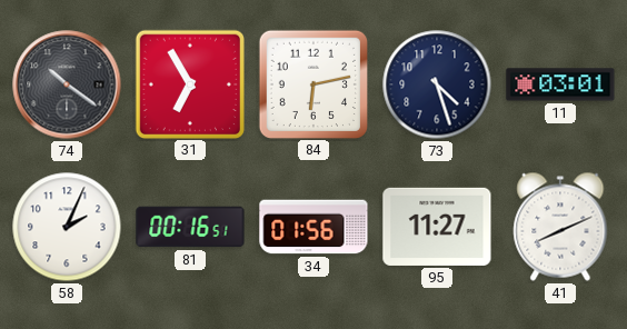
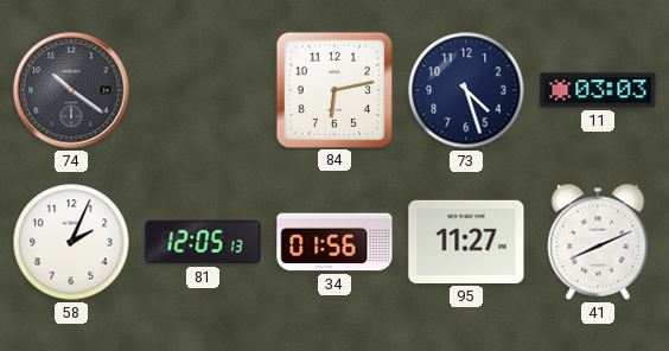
31: 6:55 -> none (189, 83)
11: 03:01 -> 03:03 (598, 90)
81: 00:16 -> 12:05 (203, 242)
